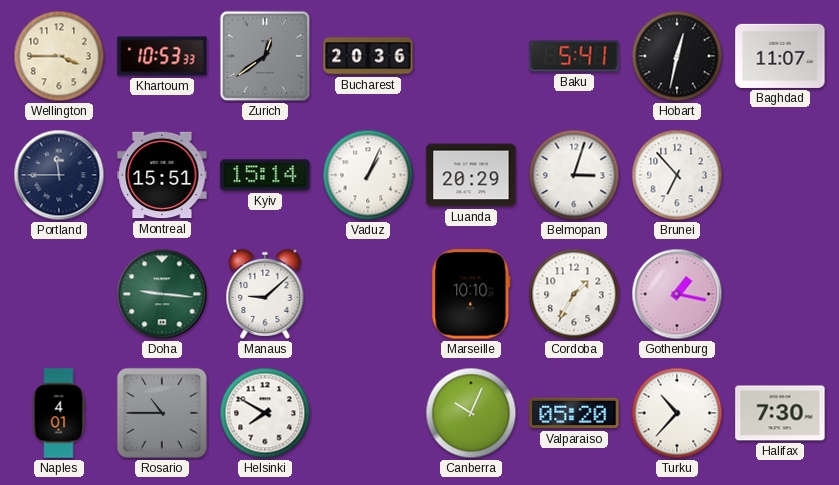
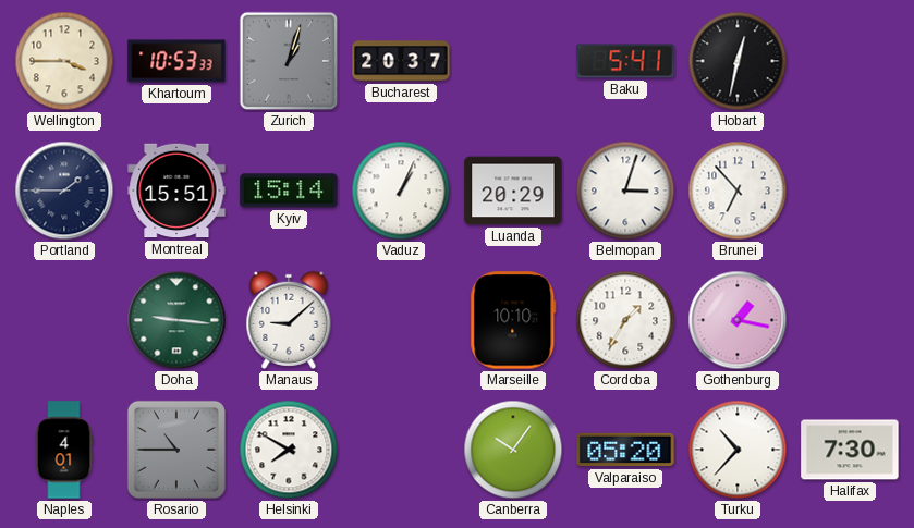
Zurich: 12:39 -> 1:03 (289, 61)
Bucharest: 20:36 -> 20:37 (401, 61)
Baghdad: 11:07 -> none (780, 56)
Portland: 11:45 -> 1:45 (64, 191)
Canberra: 10:04 -> 10:06 (513, 450)
